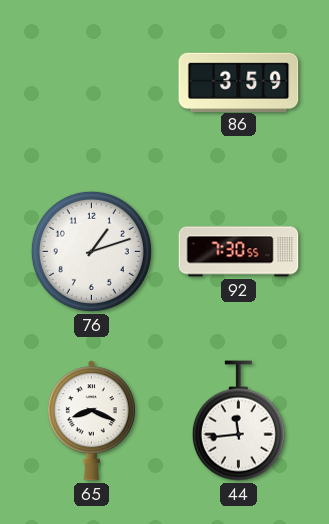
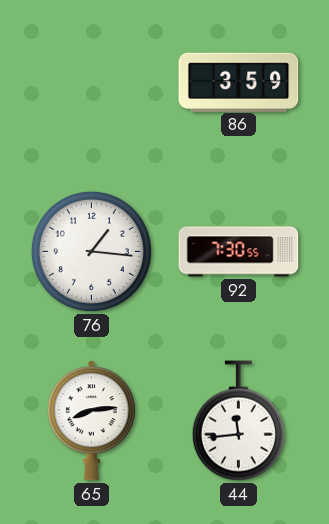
76: 1:12 -> 1:16 (91, 251)
65: 8:19 -> 8:14 (91, 421)
